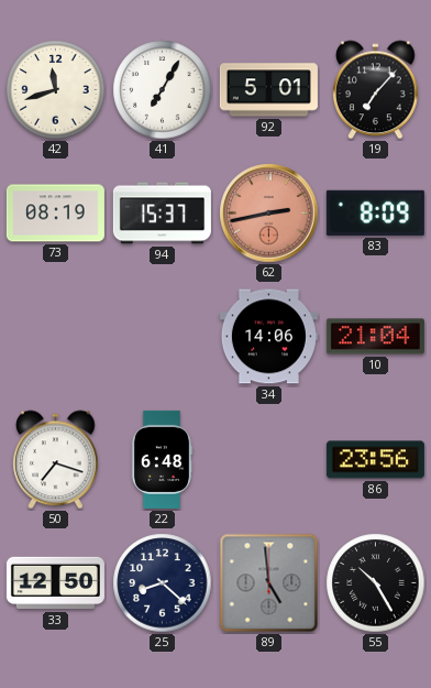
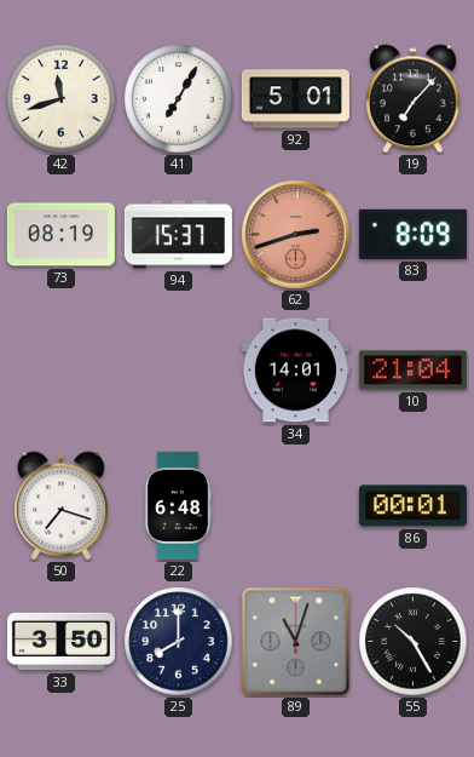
62: 2:43 -> 2:42 (296, 235)
34: 14:06 -> 14:01 (295, 371)
86: 23:56 -> 00:01 (412, 506)
33: 12:50 -> 3:50 (60, 642)
25: 8:22 -> 8:00 (179, 642)
89: 4:59 -> 11:03 (296, 642)
